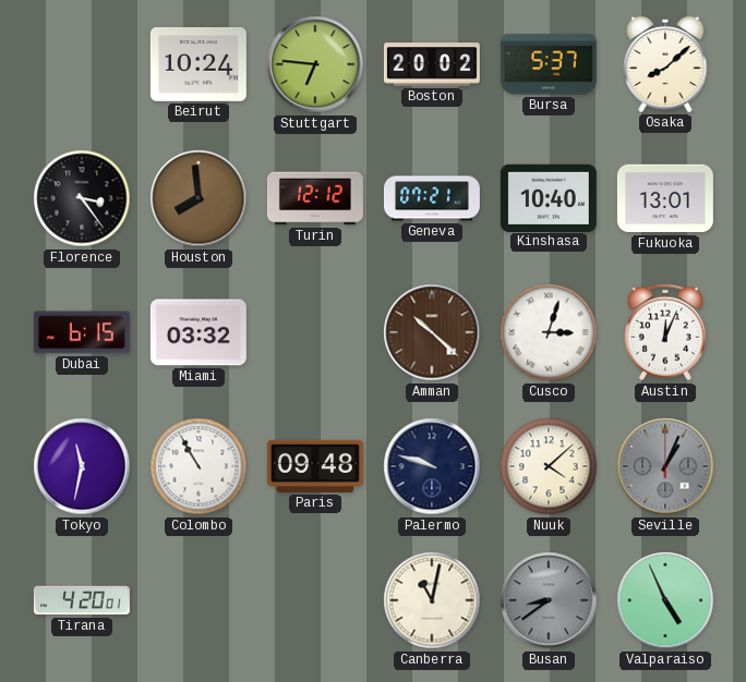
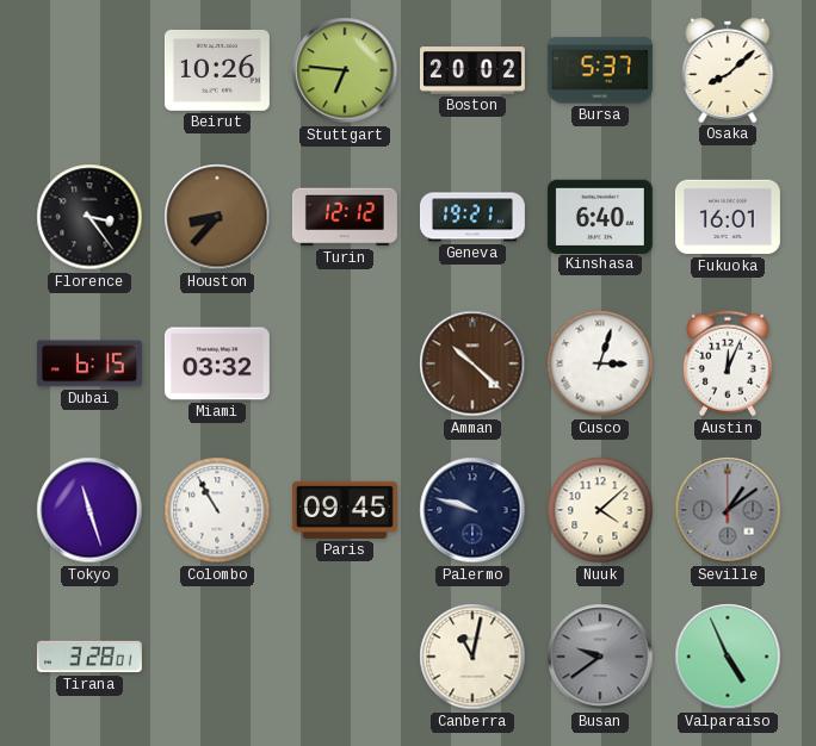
Beirut: 10:24 -> 10:26 (217, 70)
Houston: 7:59 -> 8:37 (217, 217)
Geneva: 07:21 -> 19:21 (472, 217)
Kinshasa: 10:40 -> 6:40 (600, 216)
Fukuoka: 13:01 -> 16:01 (728, 217)
Tokyo: 11:32 -> 11:27 (89, 510)
Paris: 09:48 -> 09:45 (345, 510)
Seville: 1:04 -> 1:09 (728, 510)
Tirana: 4:20 -> 3:28 (89, 657)
Busan: 8:39 -> 9:39 (600, 657)
